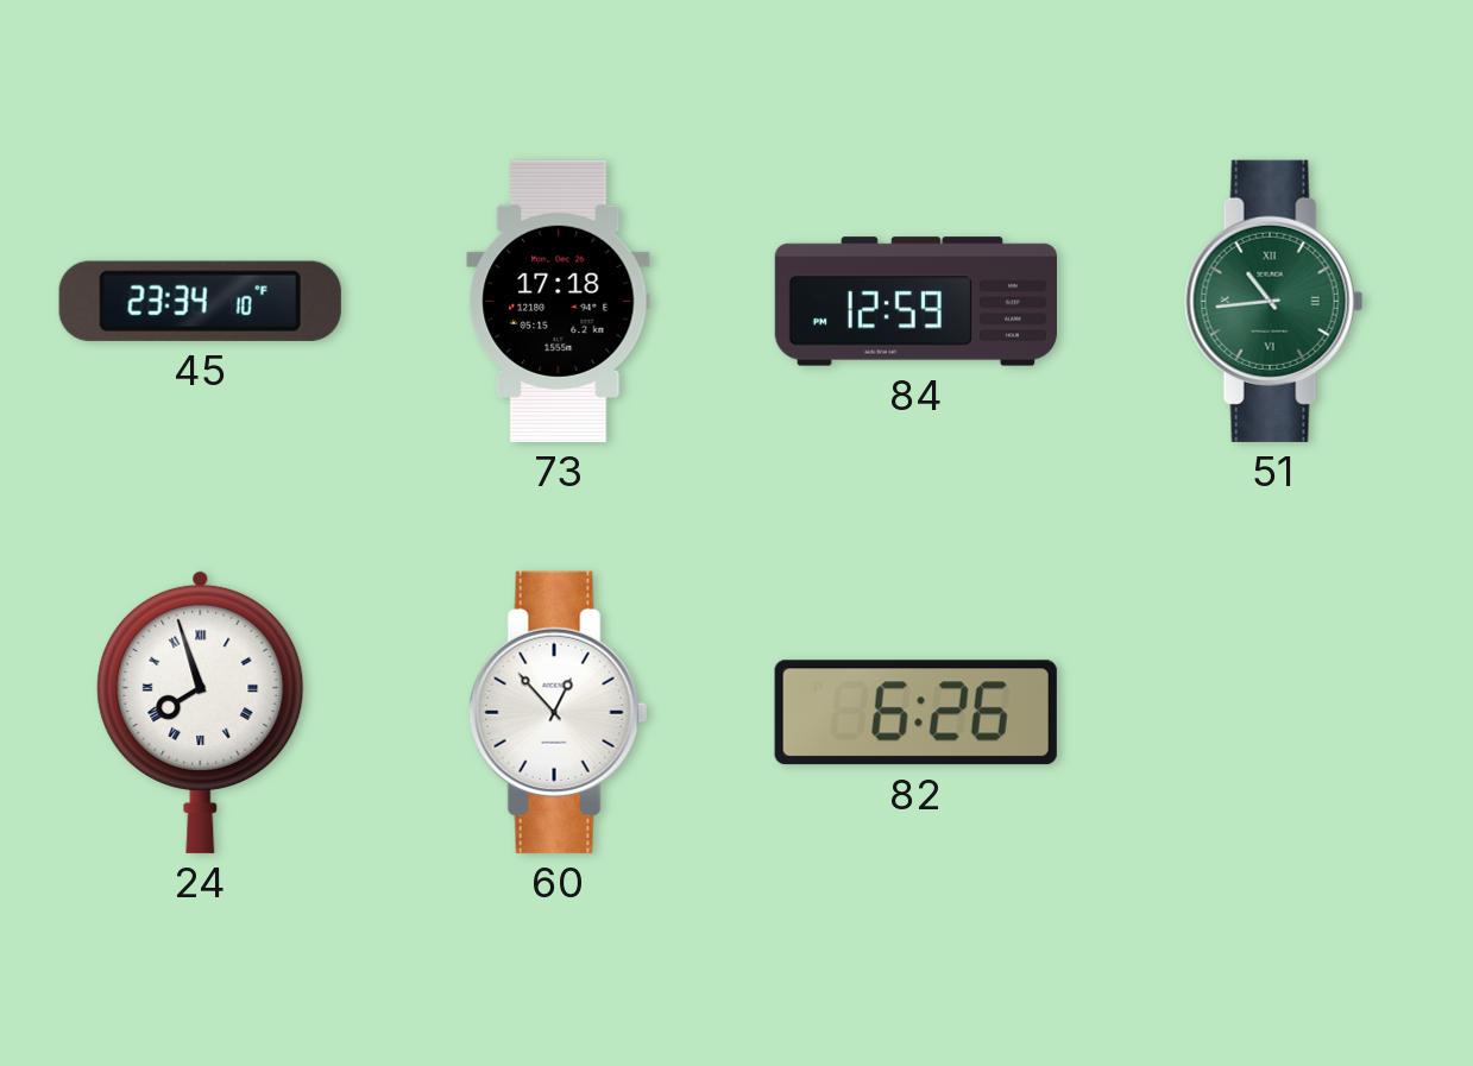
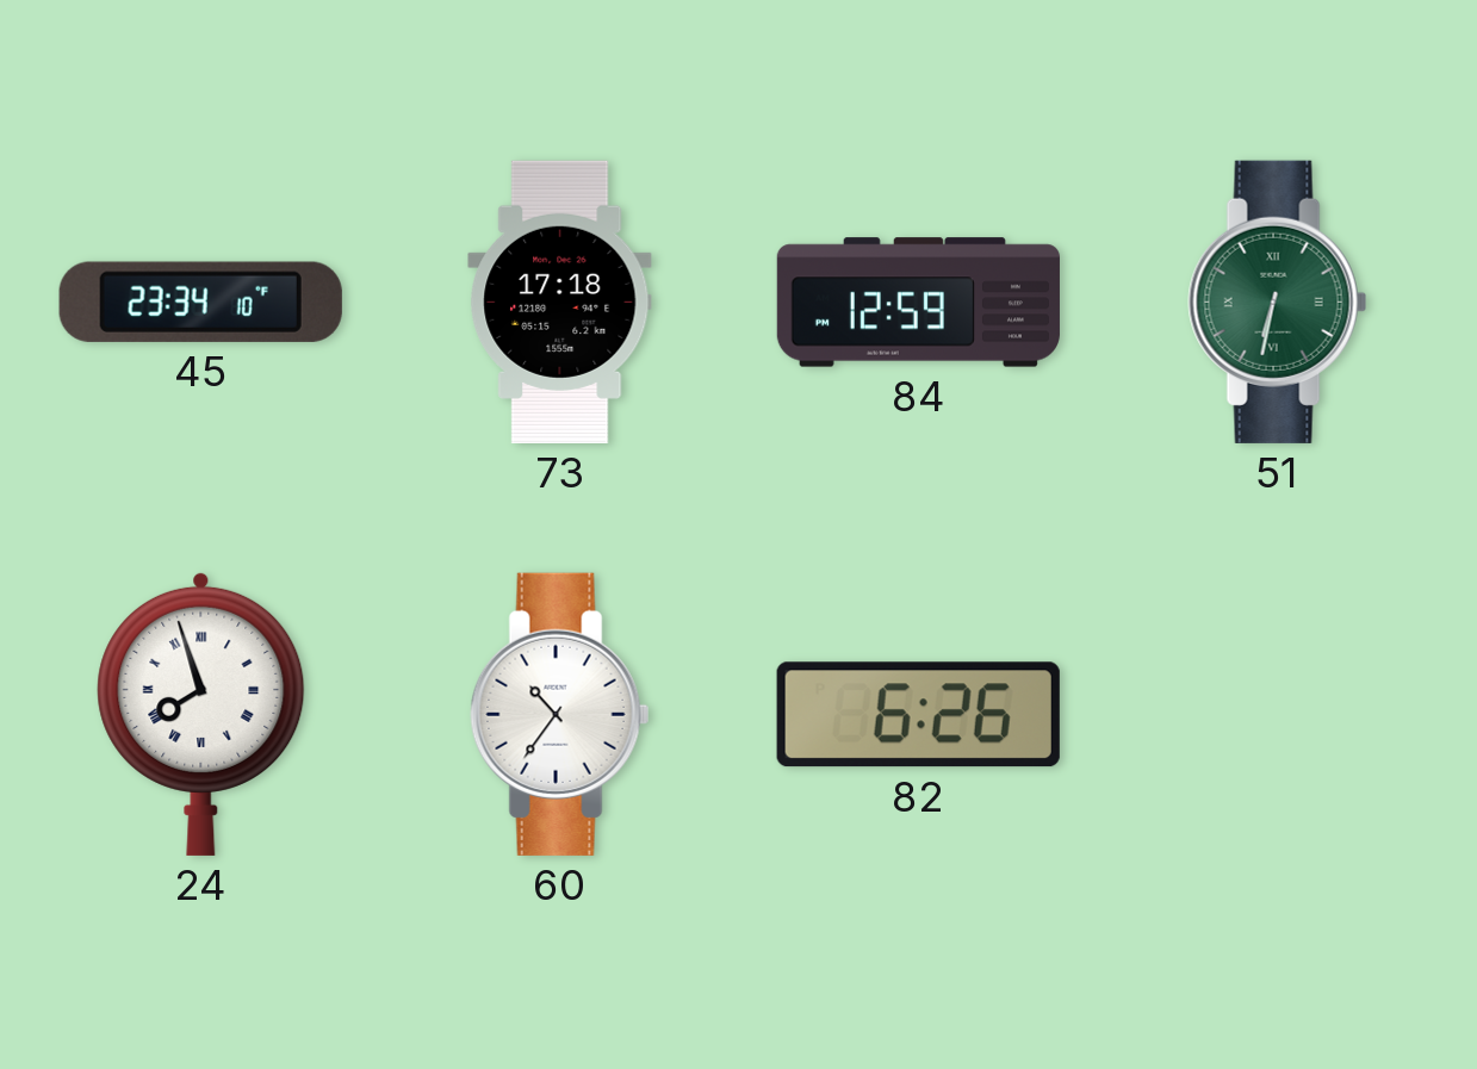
51: 10:44 -> 6:32 (1278, 302)
60: 12:53 -> 10:36 (560, 714)
